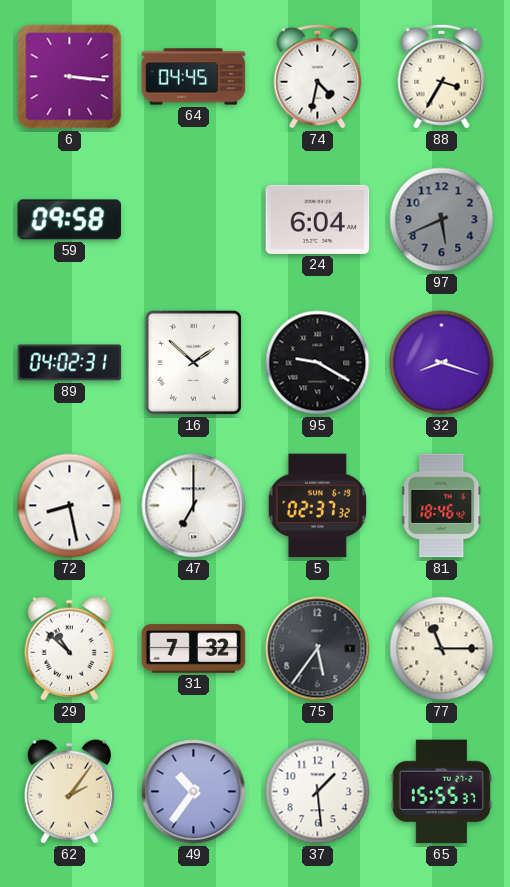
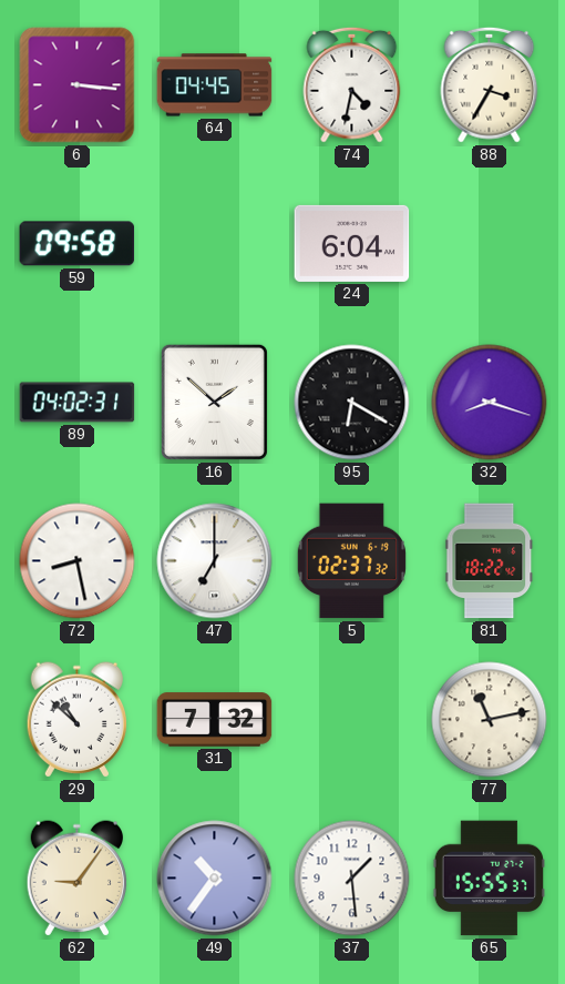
97: 5:41 -> none (442, 220)
95: 9:20 -> 6:20 (352, 403)
81: 18:46 -> 18:22 (490, 561)
75: 5:36 -> none (318, 649)
77: 11:15 -> 11:13 (490, 720)
62: 2:06 -> 9:06 (78, 879)
